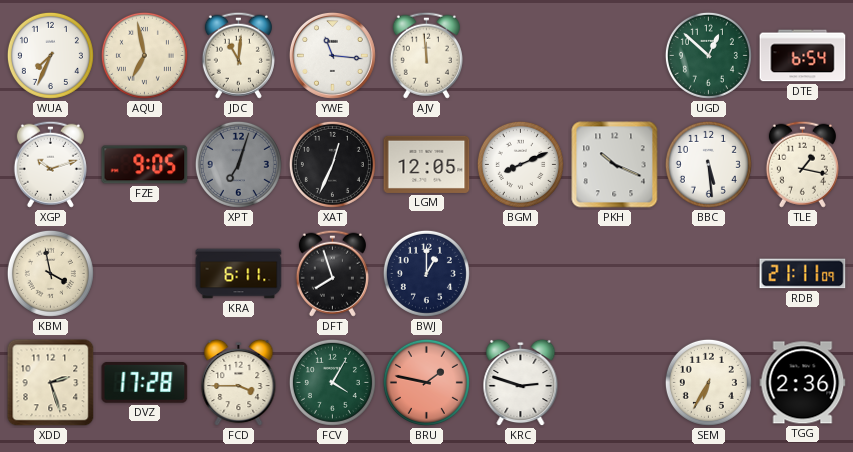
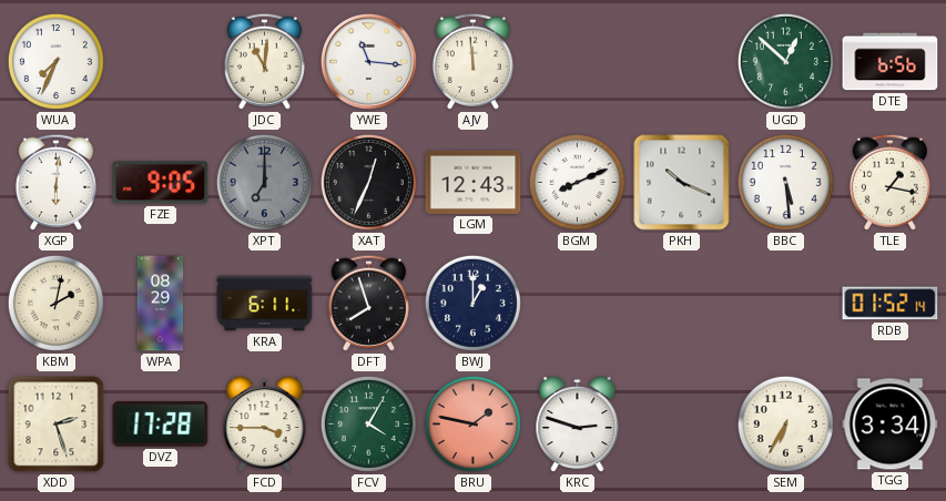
AQU: 6:58 -> none (144, 55)
DTE: 6:54 -> 6:56 (891, 62)
XGP: 10:12 -> 6:01 (55, 182)
XPT: 7:03 -> 7:00 (264, 182)
LGM: 12:05 -> 12:43 (474, 182)
KBM: 3:58 -> 2:02 (55, 303)
WPA: none -> 08:29 (161, 304)
RDB: 21:11 -> 01:52 (891, 304)
TGG: 2:36 -> 3:34 (891, 425)
